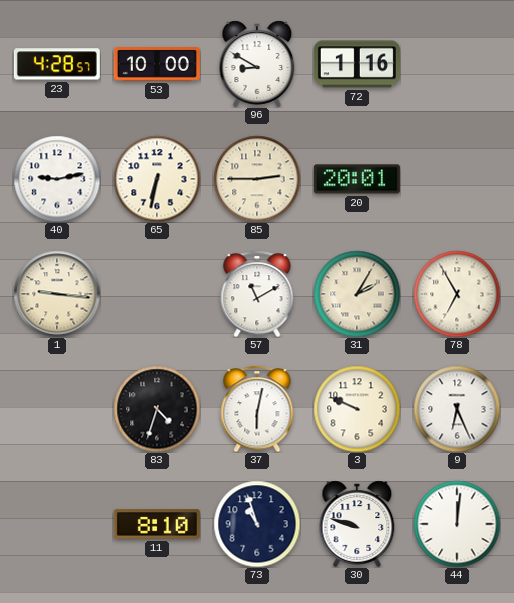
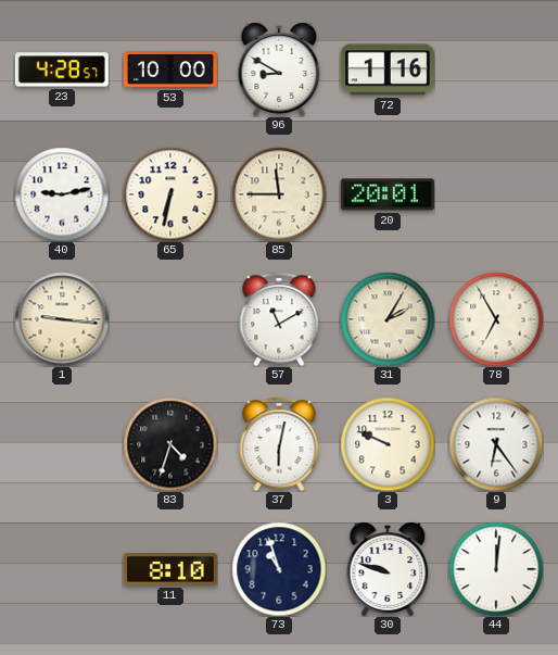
85: 2:45 -> 11:45 (279, 194)
9: 6:26 -> 6:24 (496, 444)
